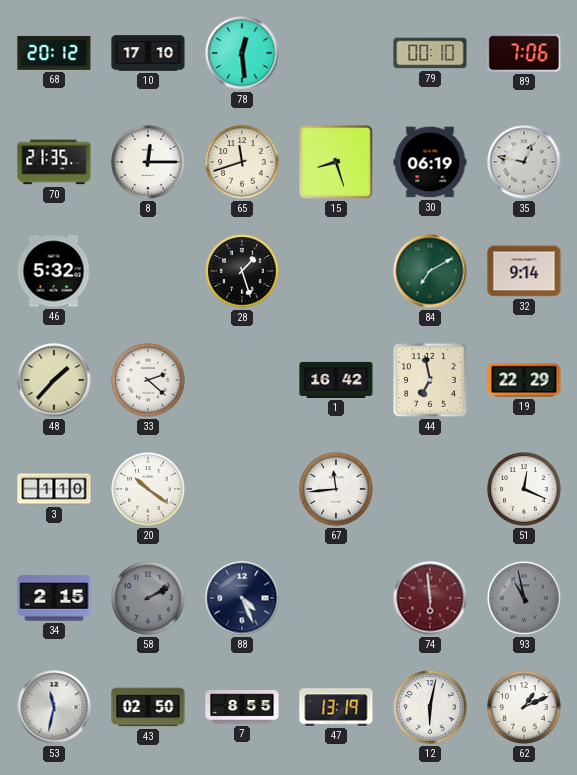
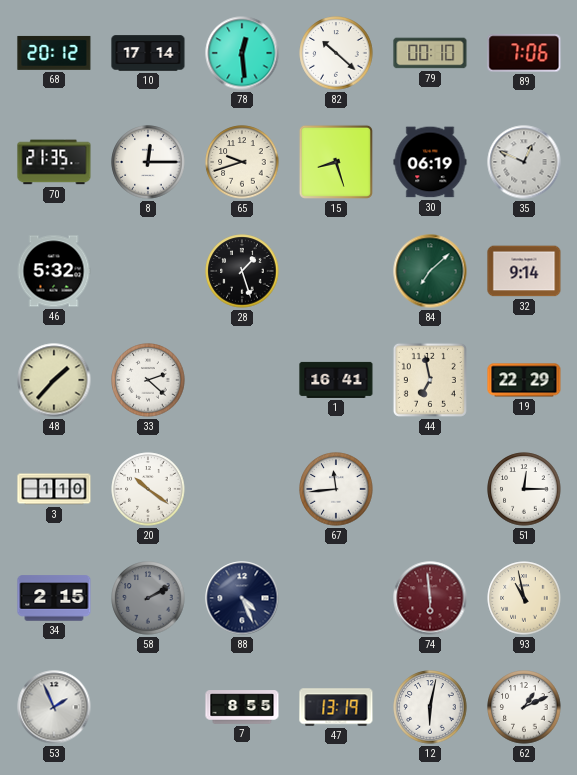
10: 17:10 -> 17:14 (148, 53)
82: none -> 10:22 (336, 53)
65: 11:42 -> 9:42 (242, 162)
35: 12:47 -> 12:49 (524, 162)
84: 7:10 -> 7:08 (430, 271)
1: 16:42 -> 16:41 (336, 380)
51: 12:19 -> 12:15 (524, 489)
93 dial: grey -> cream (524, 598)
53: 11:32 -> 1:56 (54, 707)
43: 02:50 -> none (148, 707)
